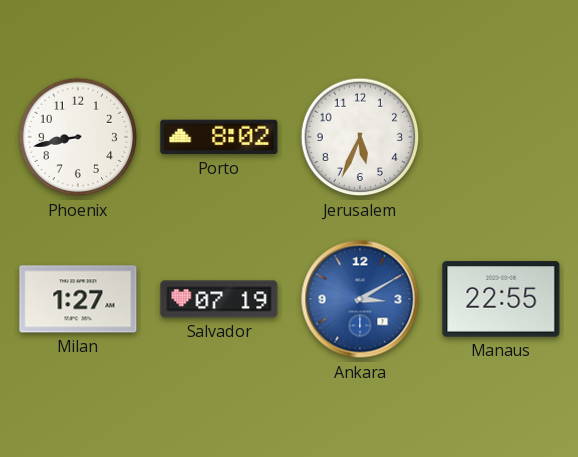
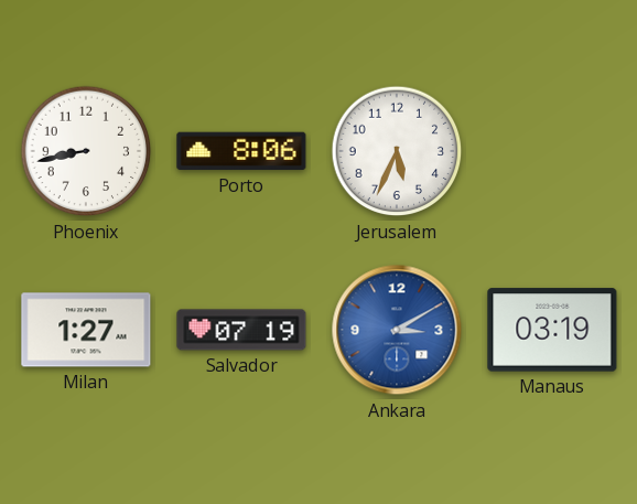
Porto: 8:02 -> 8:06 (241, 151)
Manaus: 22:55 -> 03:19 (552, 330)
